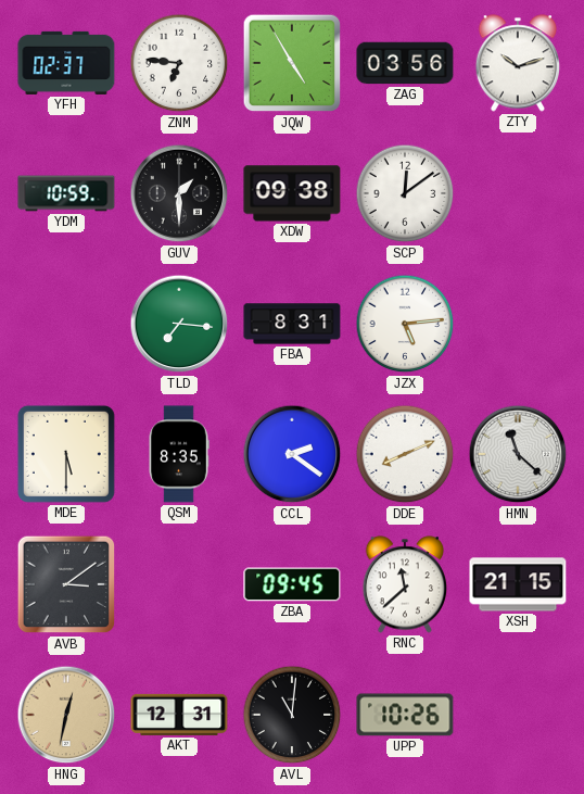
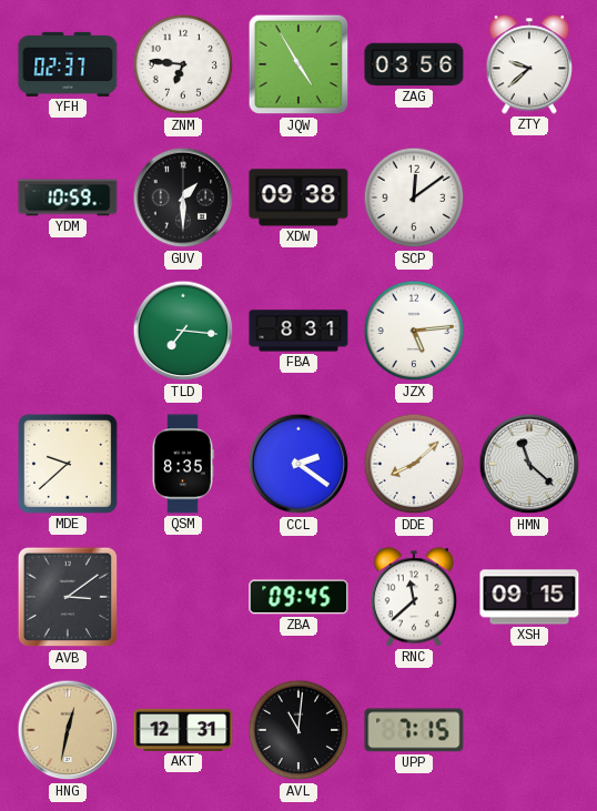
ZTY: 10:12 -> 9:38 (529, 64)
MDE: 5:30 -> 9:38 (68, 464)
DDE: 8:11 -> 8:08 (414, 464)
XSH: 21:15 -> 09:15 (529, 597)
UPP: 10:26 -> 7:15 (414, 730)
